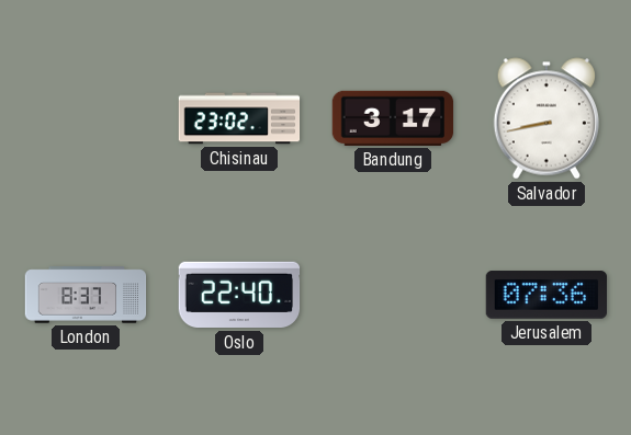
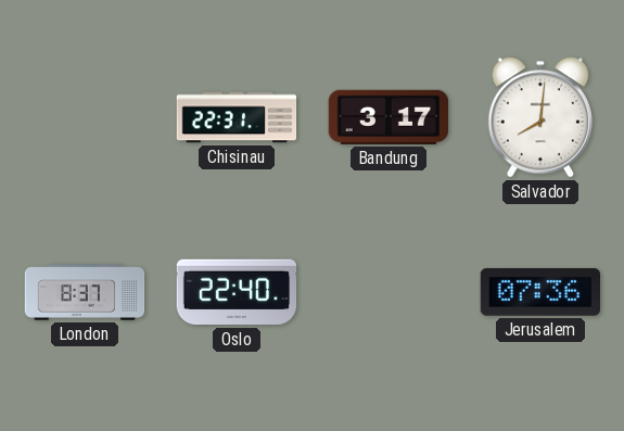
Chisinau: 23:02 -> 22:31 (237, 117)
Salvador: 8:43 -> 8:01 (539, 117)
